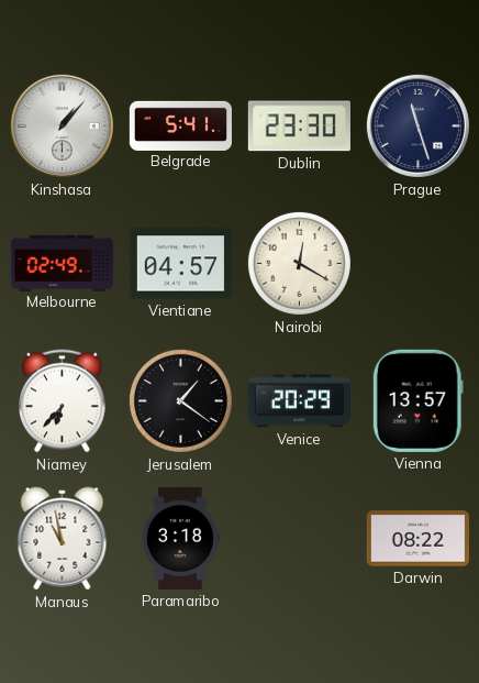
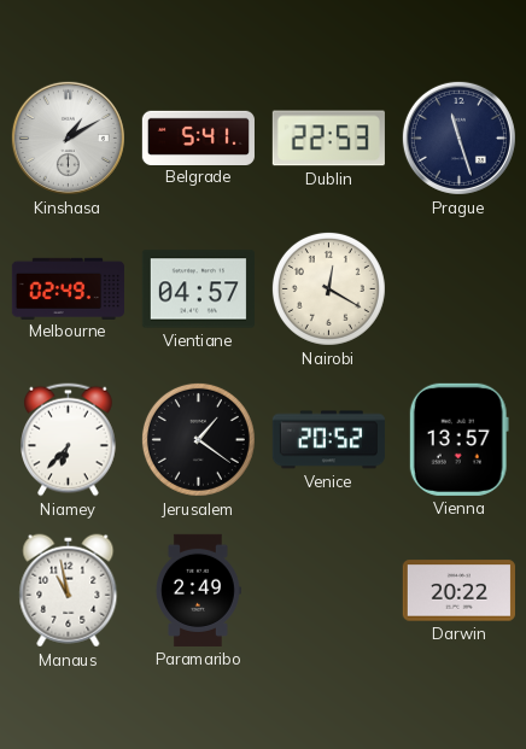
Kinshasa: 1:07 -> 1:10 (68, 137)
Dublin: 23:30 -> 22:53 (328, 139)
Venice: 20:29 -> 20:52 (328, 440)
Paramaribo: 3:18 -> 2:49 (198, 590)
Darwin: 08:22 -> 20:22 (458, 591)
